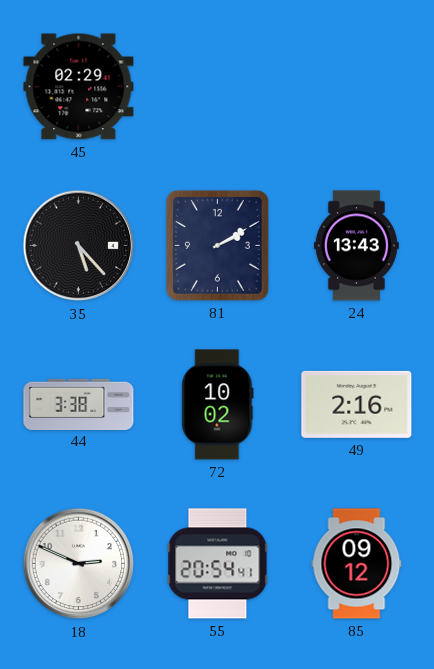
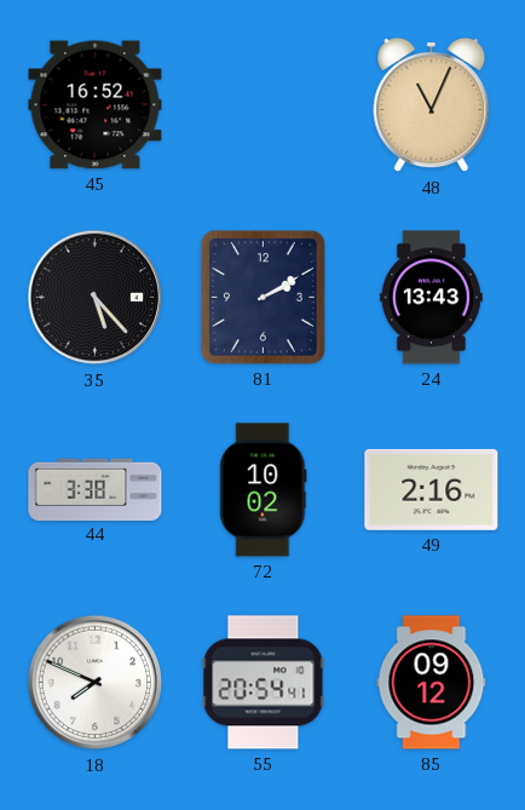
45: 02:29 -> 16:52 (96, 105)
48: none -> 11:04 (432, 105)
18: 2:49 -> 7:49 (96, 683)
